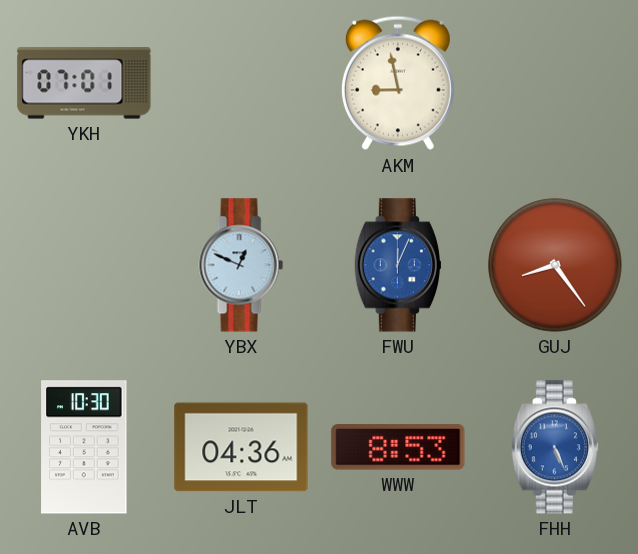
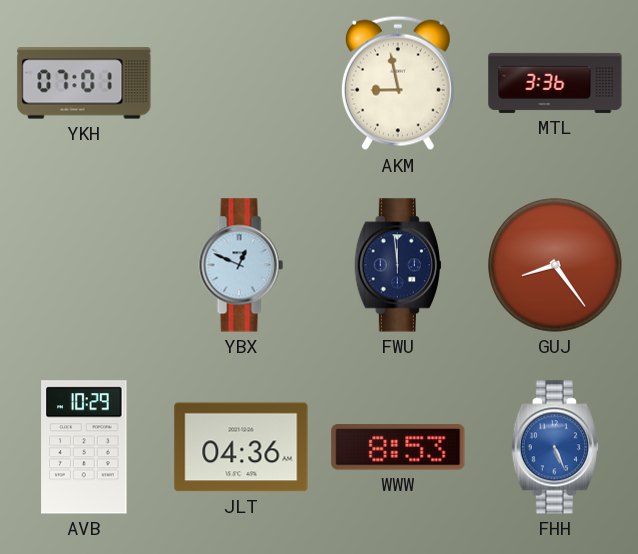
MTL: none -> 3:36 (555, 83)
FWU: 12:04 -> 11:59 (398, 265)
FWU dial: blue -> navy (398, 265)
AVB: 10:30 -> 10:29 (84, 447)
